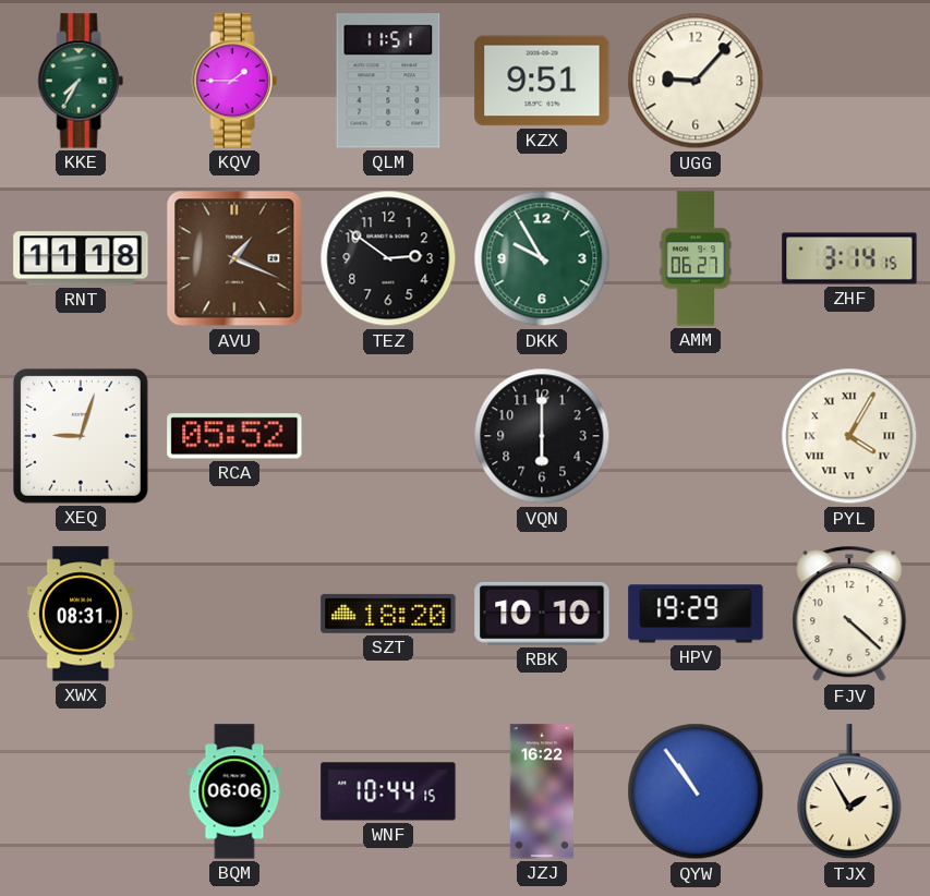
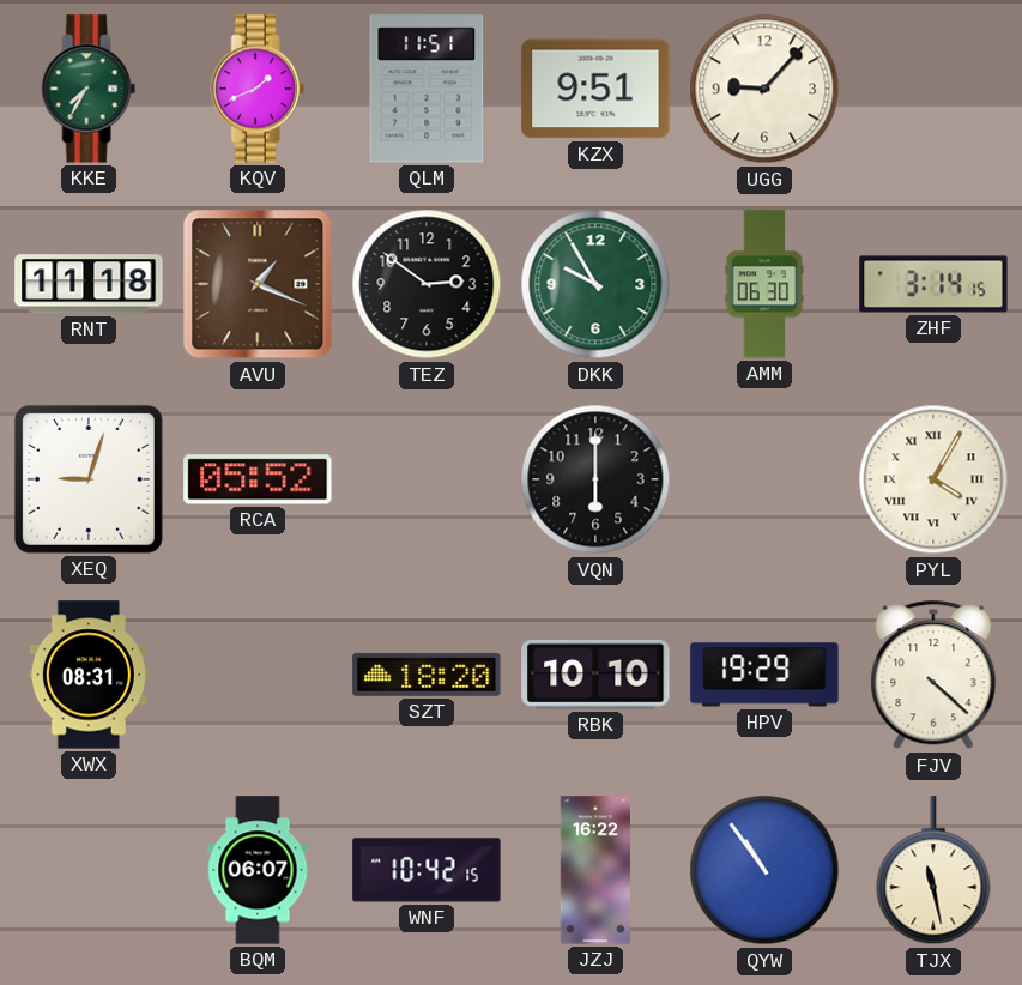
KQV: 1:45 -> 1:41 (258, 89)
AMM: 06:27 -> 06:30 (764, 284)
BQM: 06:06 -> 06:07 (258, 870)
WNF: 10:44 -> 10:42 (427, 870)
TJX: 1:55 -> 11:28 (933, 871)
